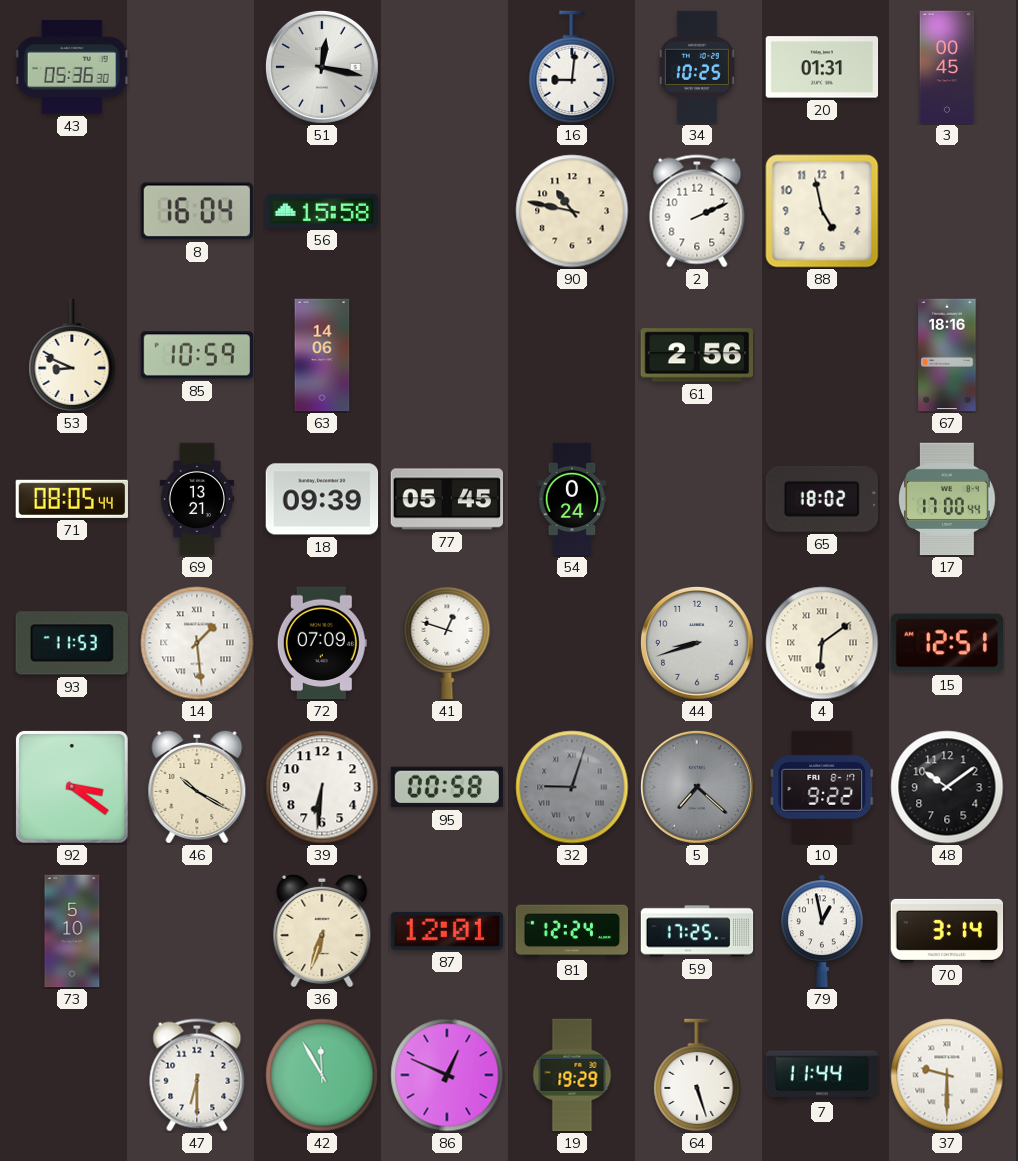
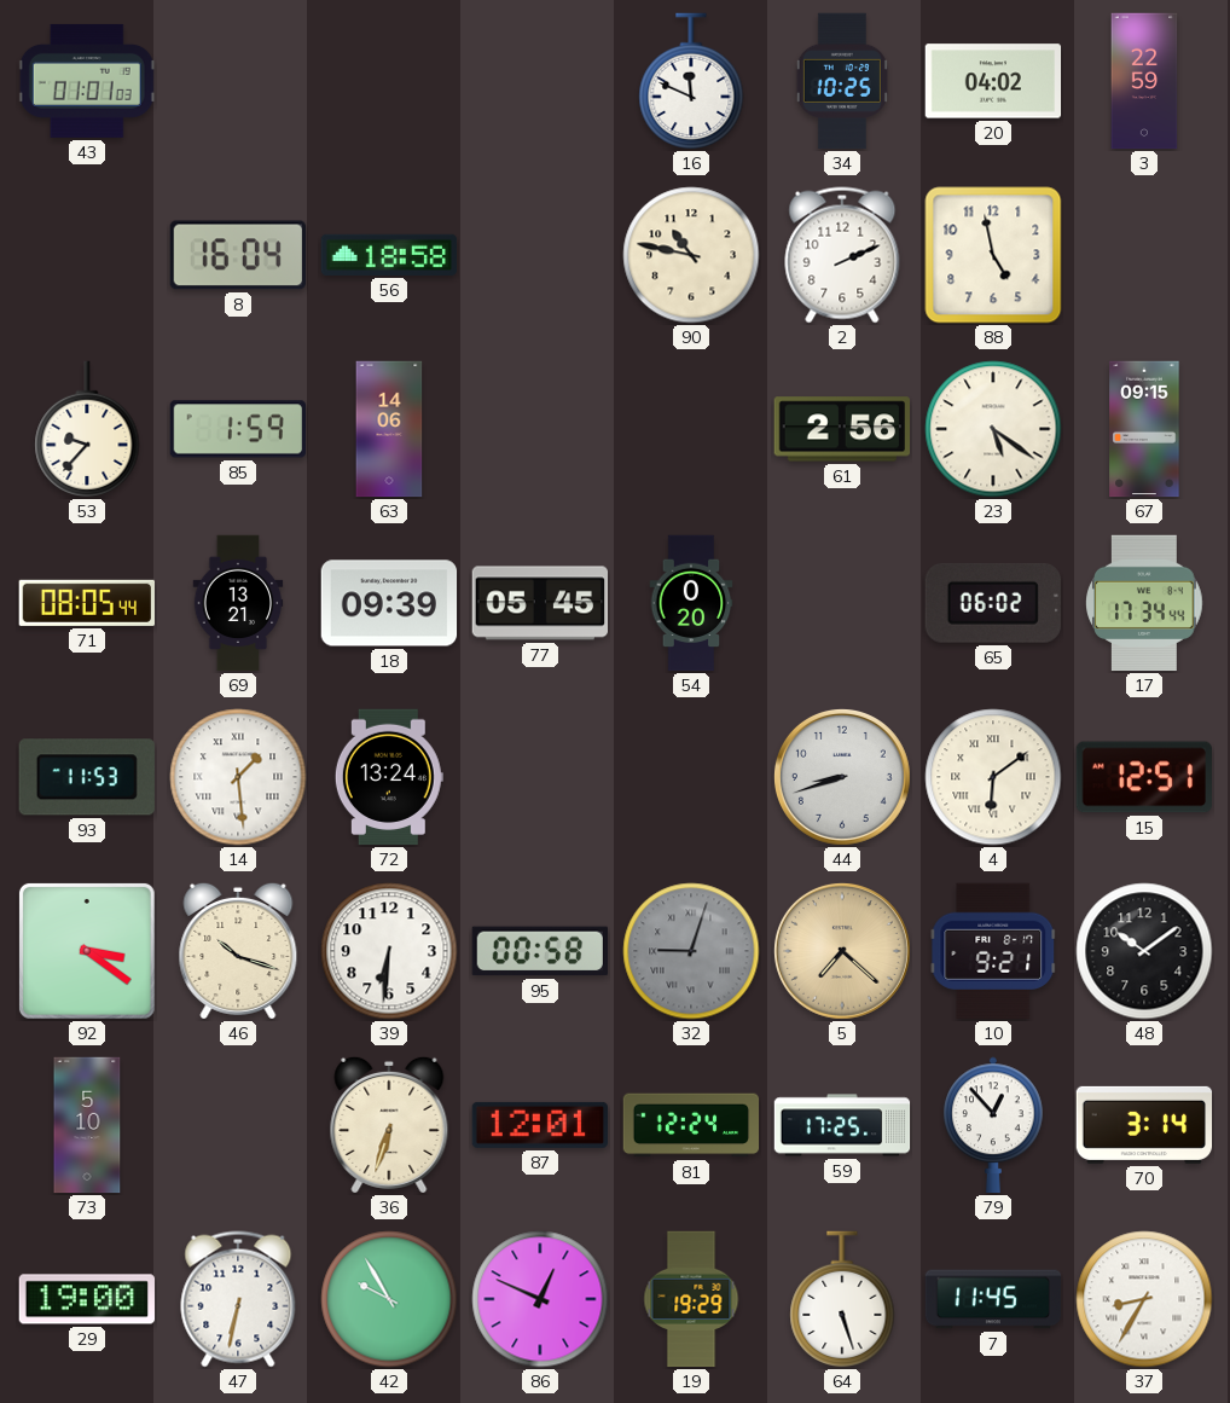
43: 05:36 -> 01:01 (87, 81)
51: 12:17 -> none (322, 67)
16: 9:01 -> 11:49 (691, 81)
20: 01:31 -> 04:02 (993, 81)
3: 00:45 -> 22:59 (1144, 81)
56: 15:58 -> 18:58 (389, 255)
53: 8:49 -> 9:37 (87, 429)
85: 10:59 -> 1:59 (237, 429)
23: none -> 5:21 (993, 429)
67: 18:16 -> 09:15 (1144, 429)
54: 0:24 -> 0:20 (691, 603)
65: 18:02 -> 06:02 (993, 603)
17: 17:00 -> 17:34 (1145, 603)
72: 07:09 -> 13:24 (389, 777)
41: 12:48 -> none (447, 643)
46: 10:20 -> 10:18 (238, 951)
5 dial: grey -> champagne (842, 951)
10: 9:22 -> 9:21 (993, 951)
79: 12:58 -> 12:53 (993, 1125)
29: none -> 19:00 (87, 1299)
47: 6:30 -> 6:32 (238, 1299)
42: 11:55 -> 9:55 (389, 1299)
7: 11:44 -> 11:45 (993, 1299)
37: 9:30 -> 8:35 (1144, 1299)
